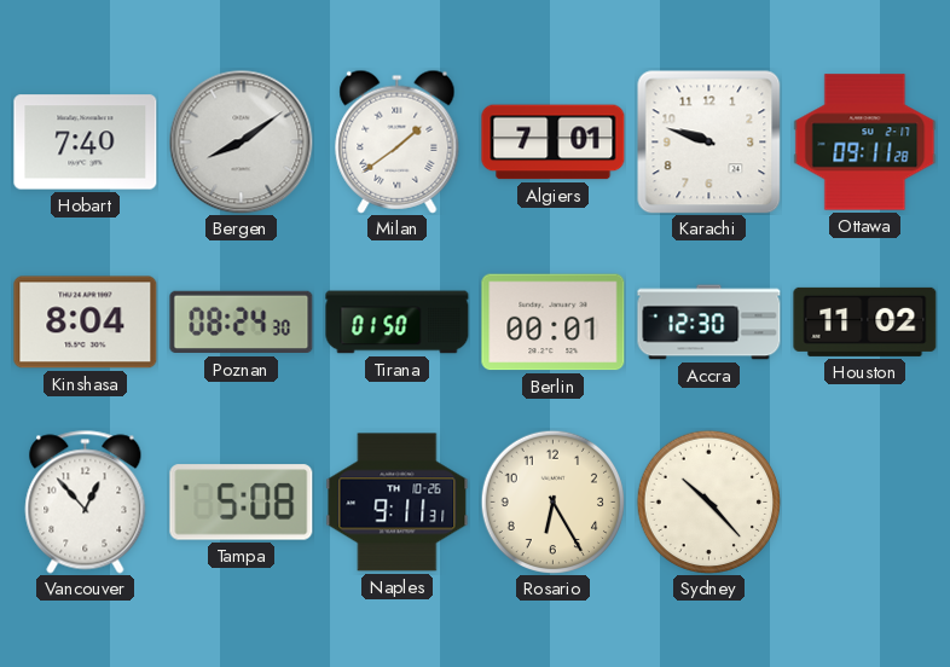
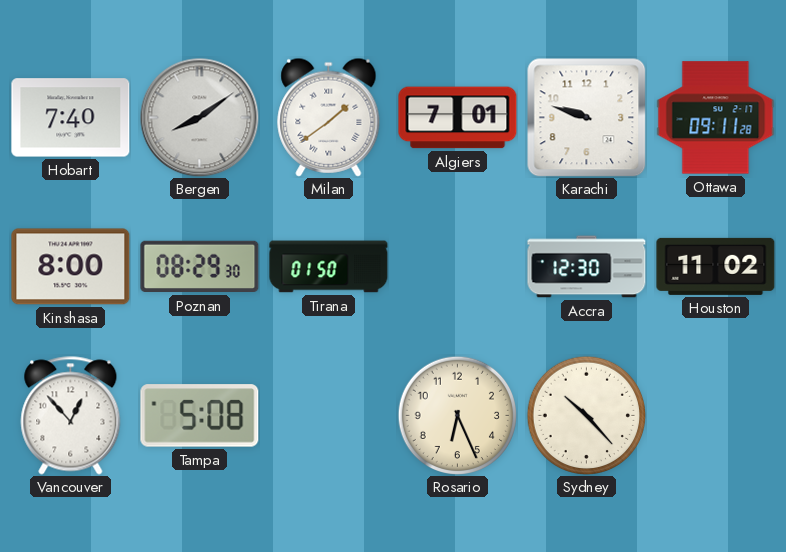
Kinshasa: 8:04 -> 8:00 (71, 267)
Poznan: 08:24 -> 08:29 (200, 267)
Berlin: 00:01 -> none (554, 323)
Naples: 9:11 -> none (398, 503)
Rosario: 6:25 -> 6:26 (457, 415)
